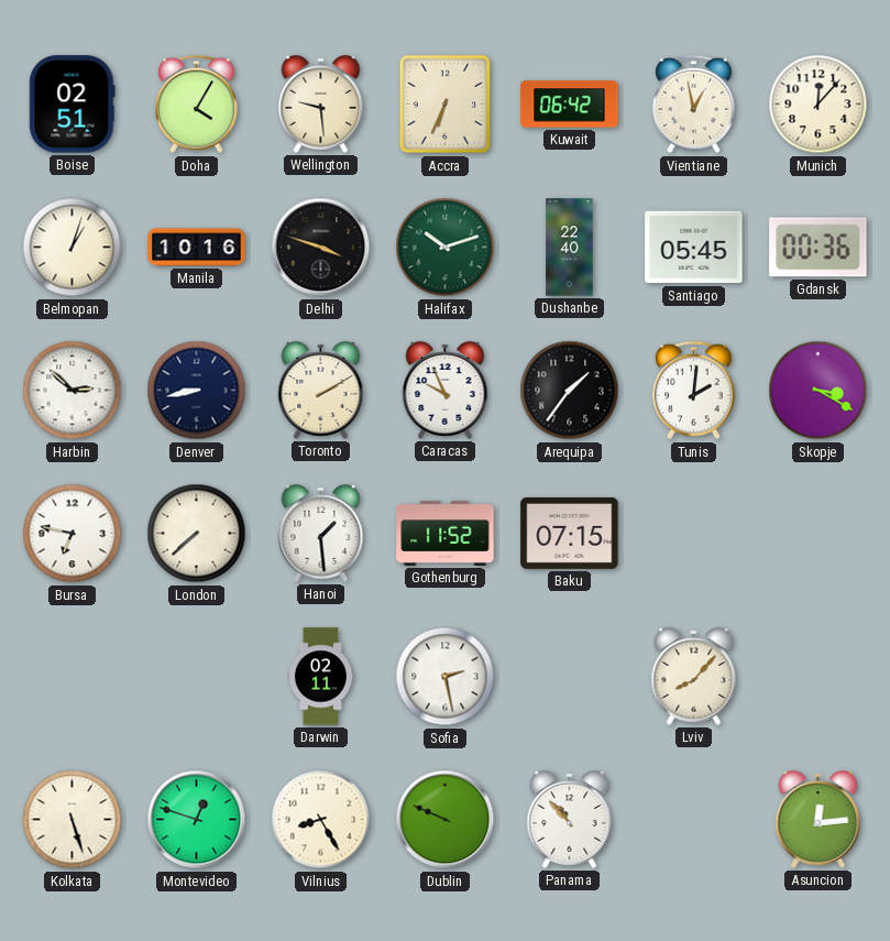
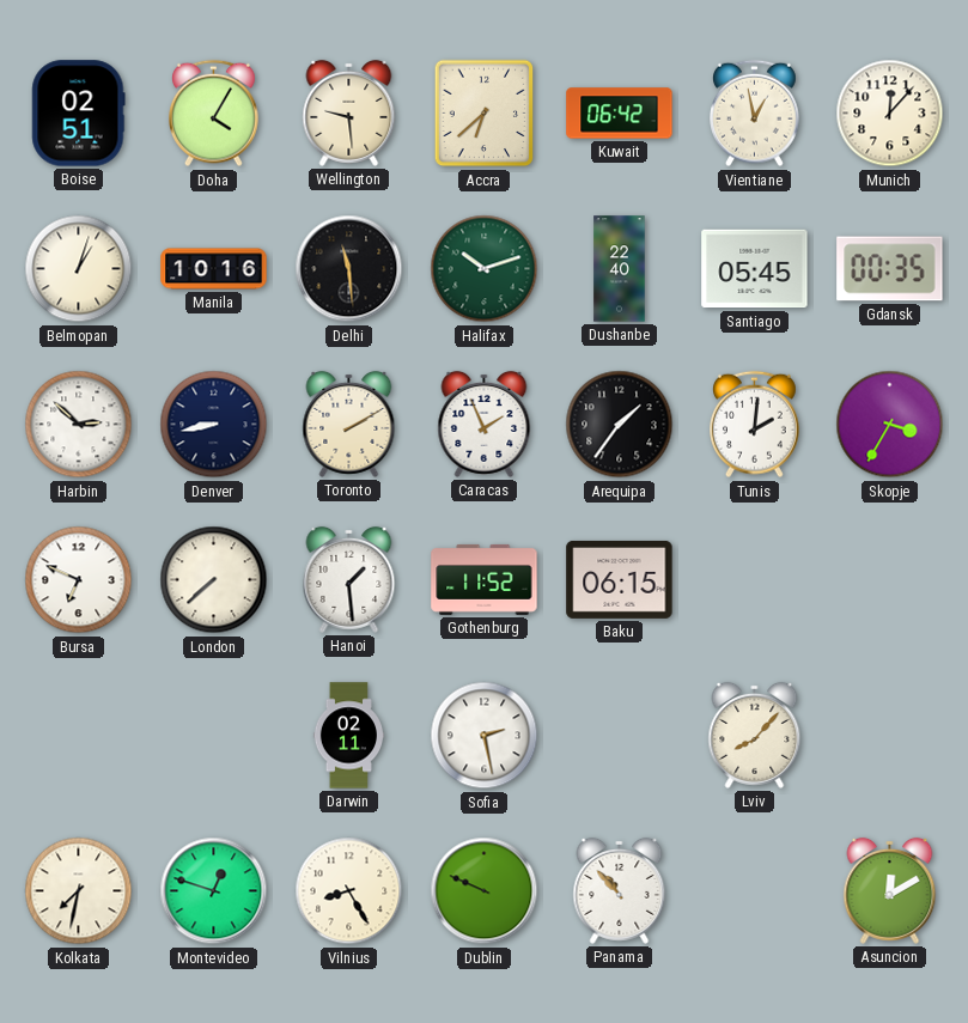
Accra: 6:34 -> 6:38 (485, 114)
Delhi: 3:48 -> 11:29 (349, 269)
Gdansk: 00:36 -> 00:35 (890, 269)
Caracas: 9:56 -> 1:56 (485, 424)
Skopje: 3:20 -> 3:35 (890, 425)
Bursa: 6:47 -> 6:49 (79, 580)
Baku: 07:15 -> 06:15 (620, 579)
Kolkata: 5:27 -> 7:32 (79, 891)
Asuncion: 12:14 -> 12:10 (890, 890)
